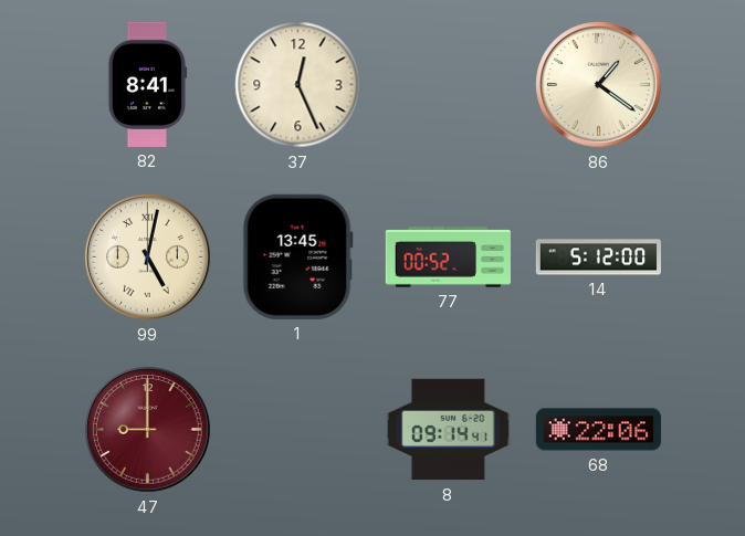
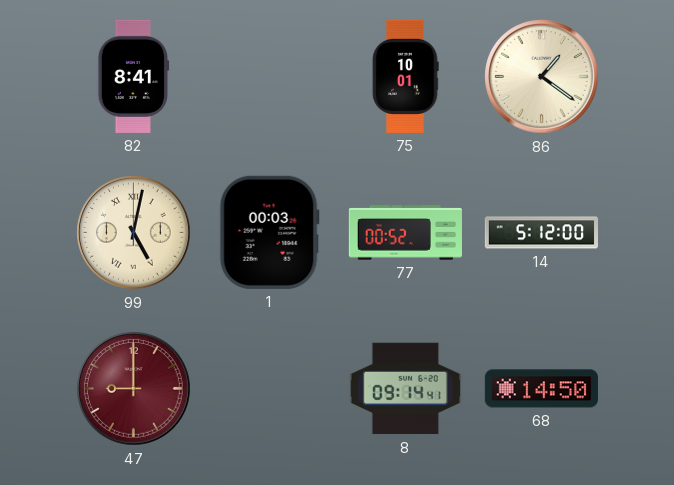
37: 12:26 -> none (298, 85)
75: none -> 10:01 (405, 76)
1: 13:45 -> 00:03 (269, 232)
68: 22:06 -> 14:50 (541, 389)
